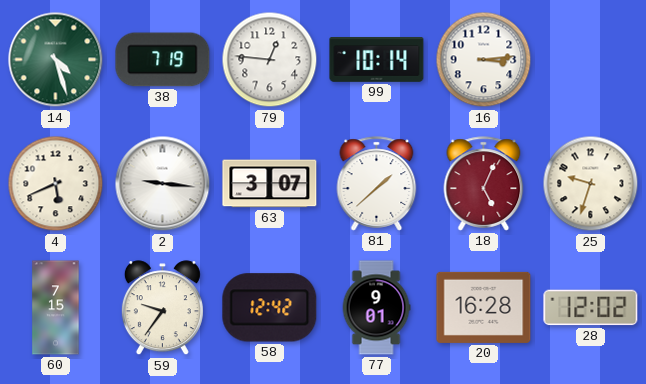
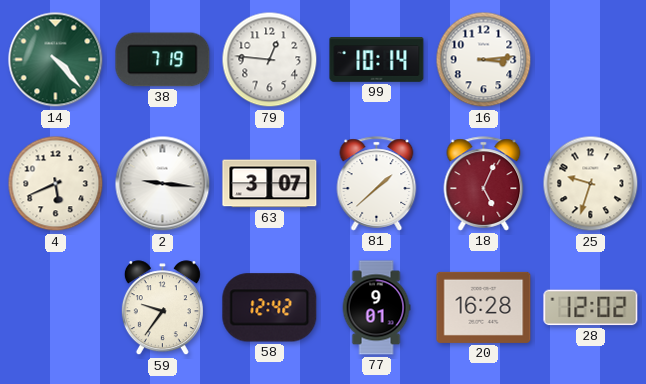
14: 4:27 -> 4:23 (56, 60)
60: 7:15 -> none (56, 308)
